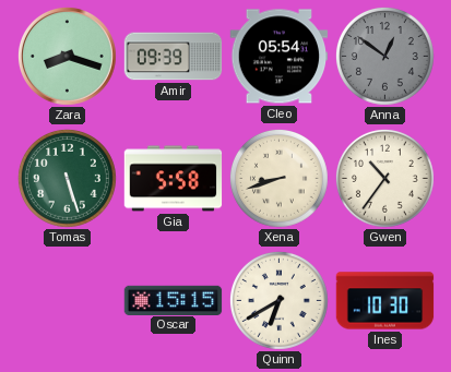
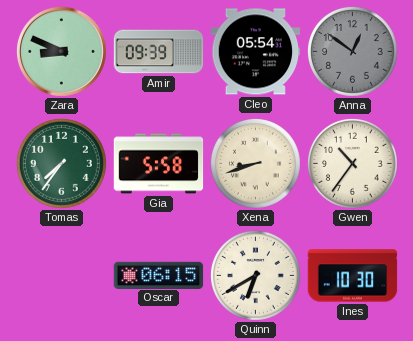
Zara: 8:18 -> 8:49 (61, 51)
Tomas: 5:27 -> 7:36 (61, 163)
Oscar: 15:15 -> 06:15 (159, 275)
